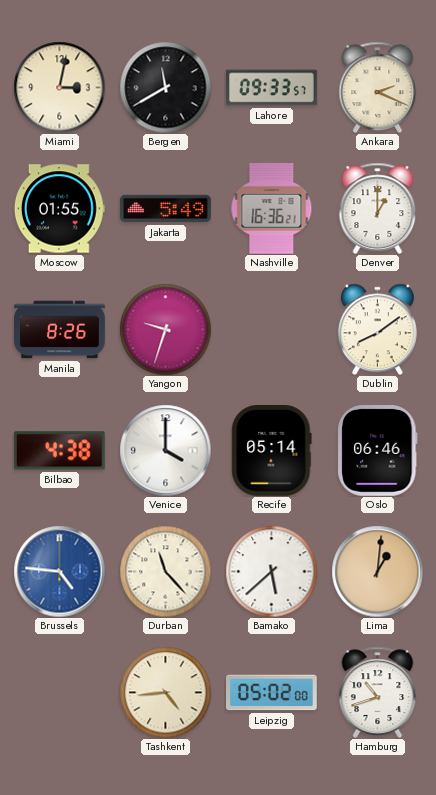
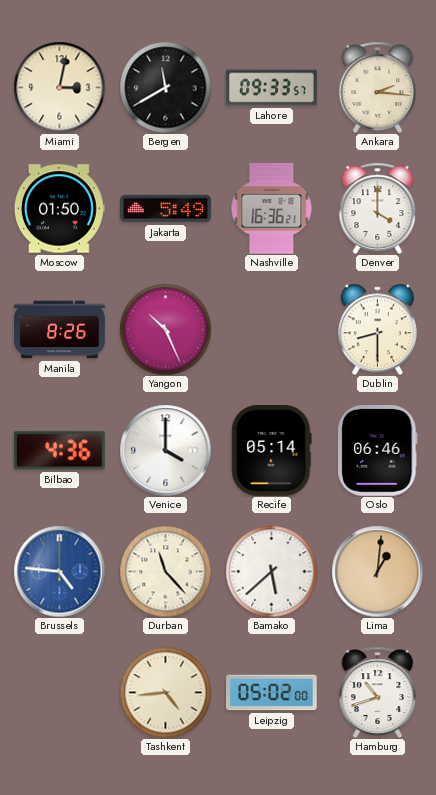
Ankara: 2:19 -> 2:16 (378, 87)
Moscow: 01:55 -> 01:50 (59, 209)
Denver: 1:00 -> 4:00 (378, 208)
Yangon: 9:33 -> 10:26 (165, 329)
Dublin: 8:09 -> 8:30 (377, 329)
Bilbao: 4:38 -> 4:36 (59, 451)
